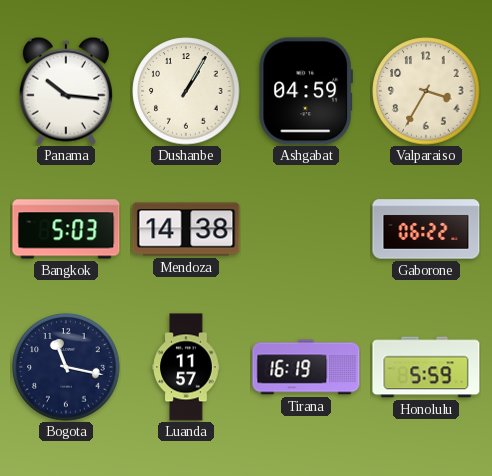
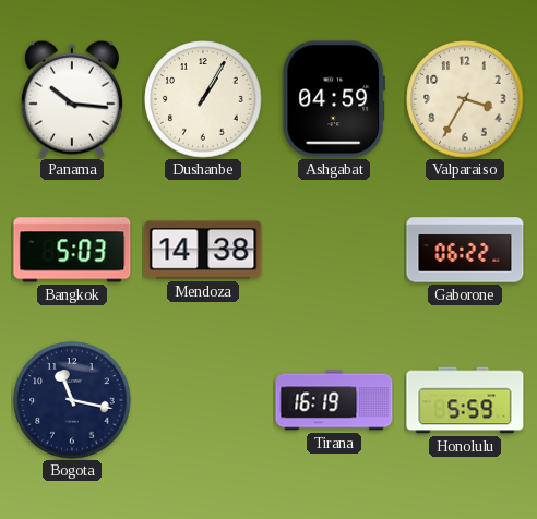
Luanda: 11:57 -> none (186, 367)
